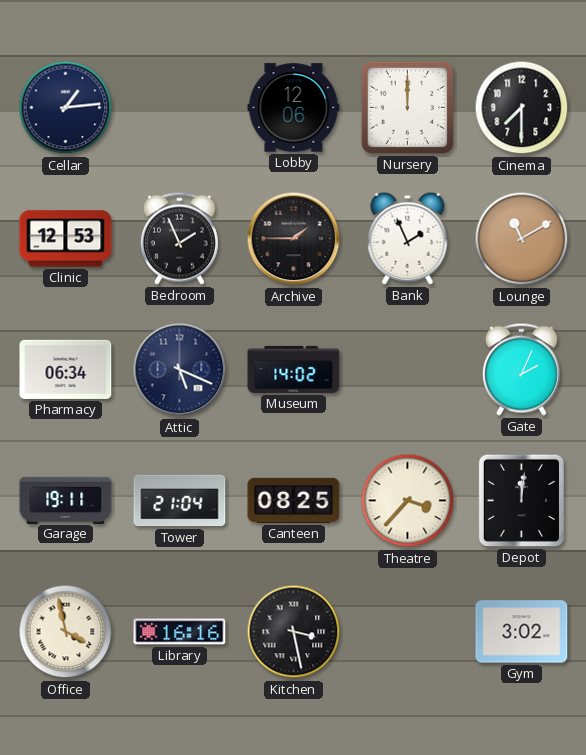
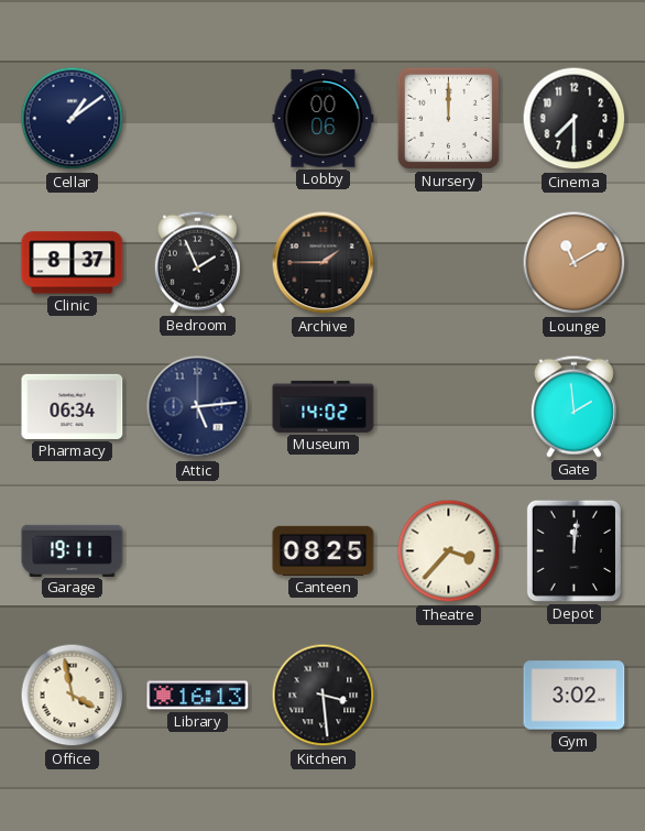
Cellar: 1:14 -> 1:09 (73, 119)
Lobby: 12:06 -> 00:06 (324, 119)
Clinic: 12:53 -> 8:37 (73, 263)
Bank: 1:56 -> none (408, 238)
Attic: 5:19 -> 5:14 (198, 407)
Gate: 2:04 -> 1:59 (573, 406)
Tower: 21:04 -> none (180, 501)
Library: 16:16 -> 16:13 (198, 696)
Kitchen: 3:28 -> 3:29 (324, 696)
